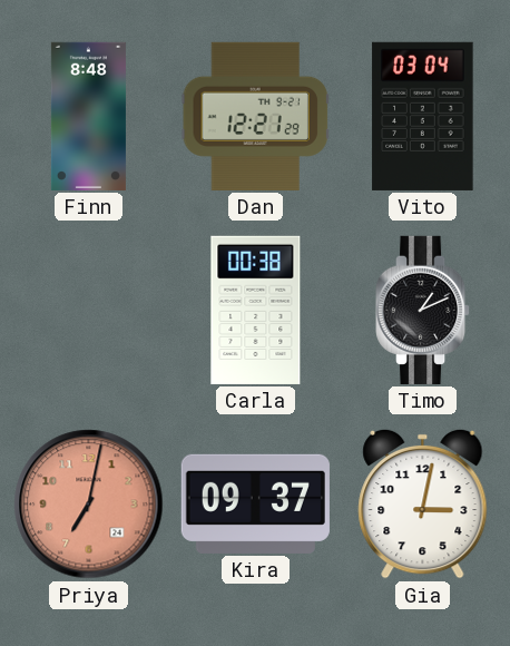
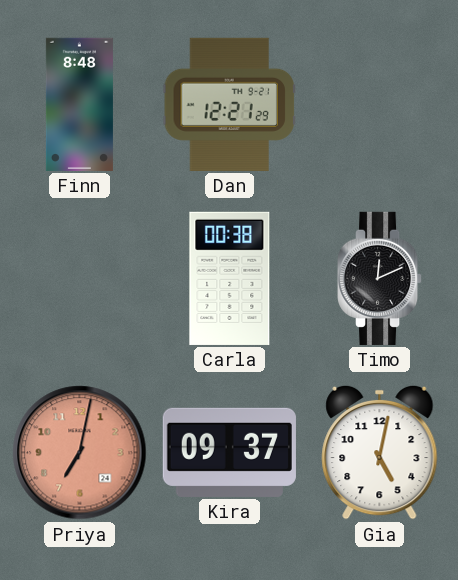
Vito: 03:04 -> none (423, 116)
Timo: 1:11 -> 12:11 (381, 278)
Gia: 3:02 -> 5:02 (380, 452)
